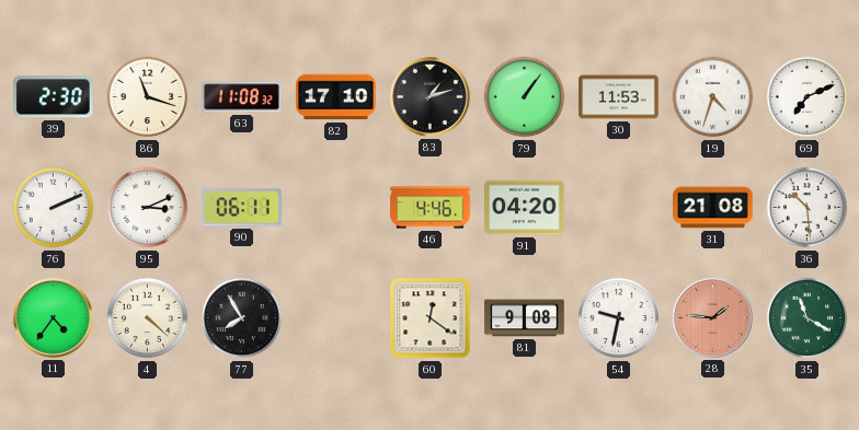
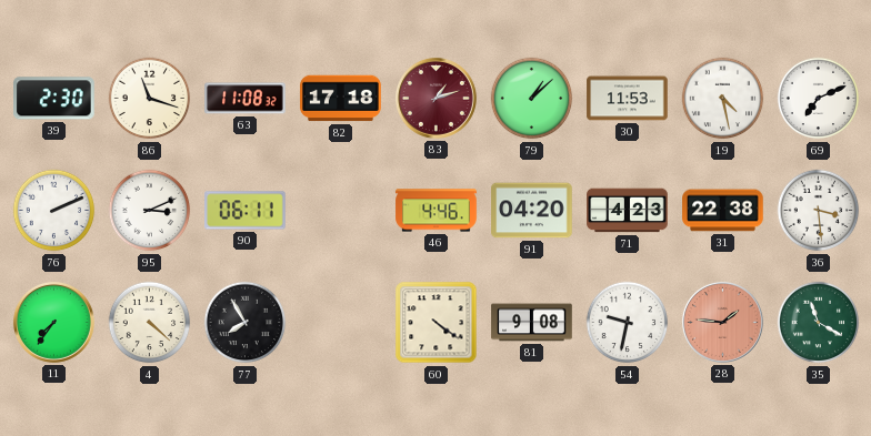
82: 17:10 -> 17:18 (341, 99)
83 dial: black -> burgundy (436, 98)
79: 1:06 -> 1:08 (532, 99)
19: 4:33 -> 4:28 (723, 99)
71: none -> 4:23 (628, 211)
31: 21:08 -> 22:38 (723, 211)
36: 10:29 -> 3:29 (819, 211)
11: 4:36 -> 7:36 (53, 322)
60: 12:21 -> 4:21 (437, 323)
